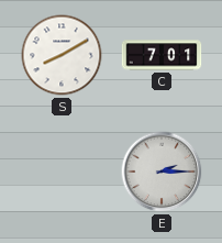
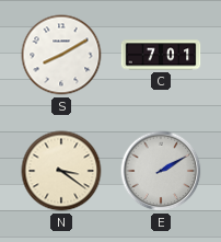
N: none -> 3:21 (61, 171)
E: 2:15 -> 2:10 (161, 171)
